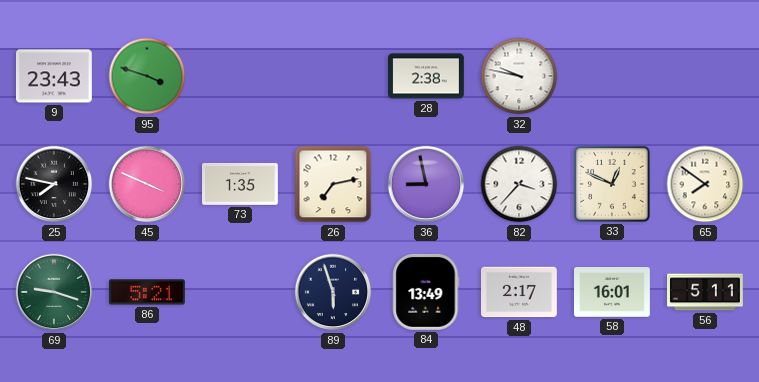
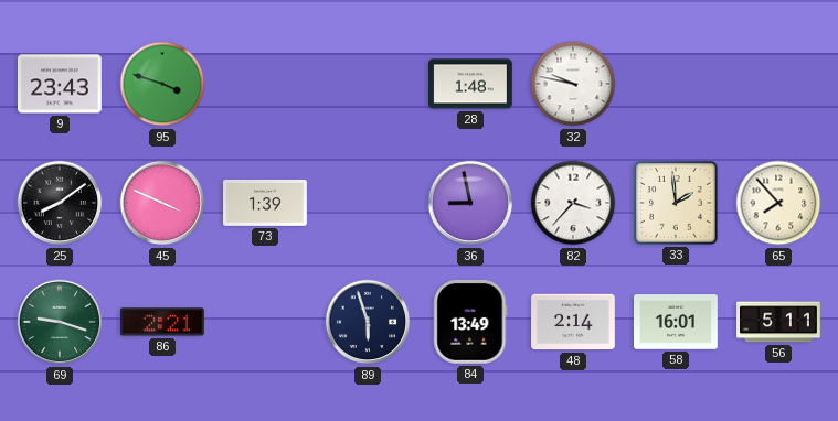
28: 2:38 -> 1:48 (471, 84)
25: 7:47 -> 8:09 (60, 203)
73: 1:35 -> 1:39 (266, 203)
26: 7:13 -> none (333, 184)
33: 12:49 -> 1:59 (676, 203)
65: 7:51 -> 7:53 (778, 203)
86: 5:21 -> 2:21 (163, 322)
48: 2:17 -> 2:14 (574, 322)
